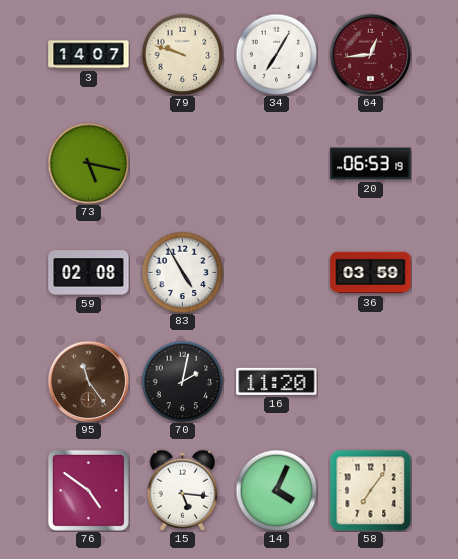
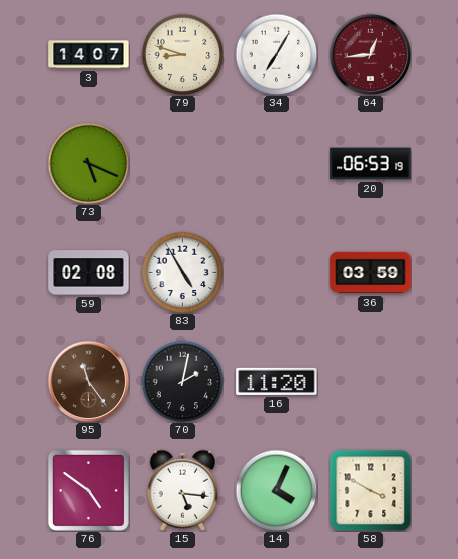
79: 9:48 -> 8:48 (182, 54)
73: 5:17 -> 5:19 (88, 163)
58: 7:06 -> 3:50 (370, 490)
